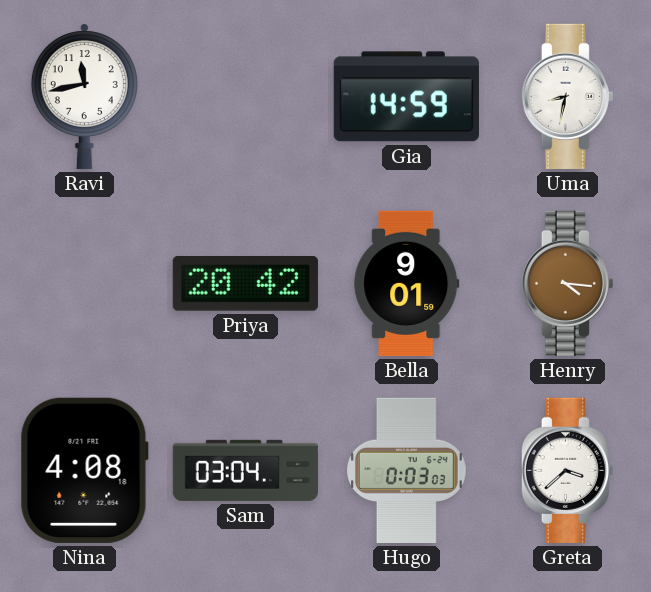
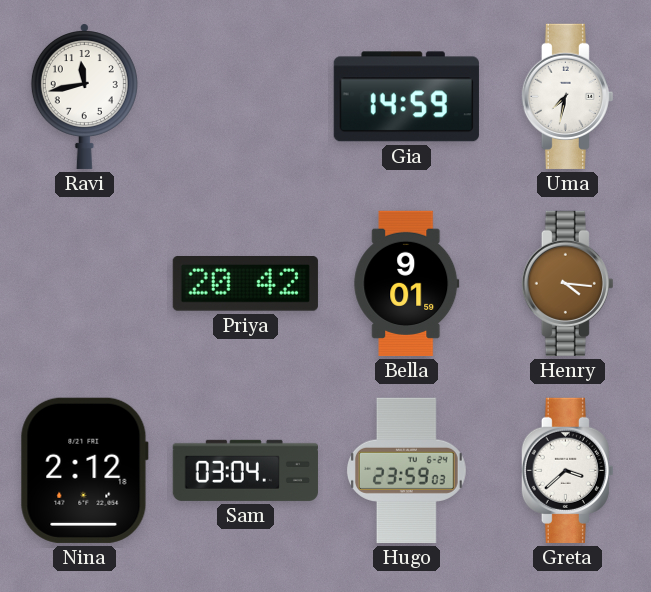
Uma: 8:32 -> 7:32 (567, 96)
Nina: 4:08 -> 2:12 (84, 470)
Hugo: 0:03 -> 23:59 (406, 470)
